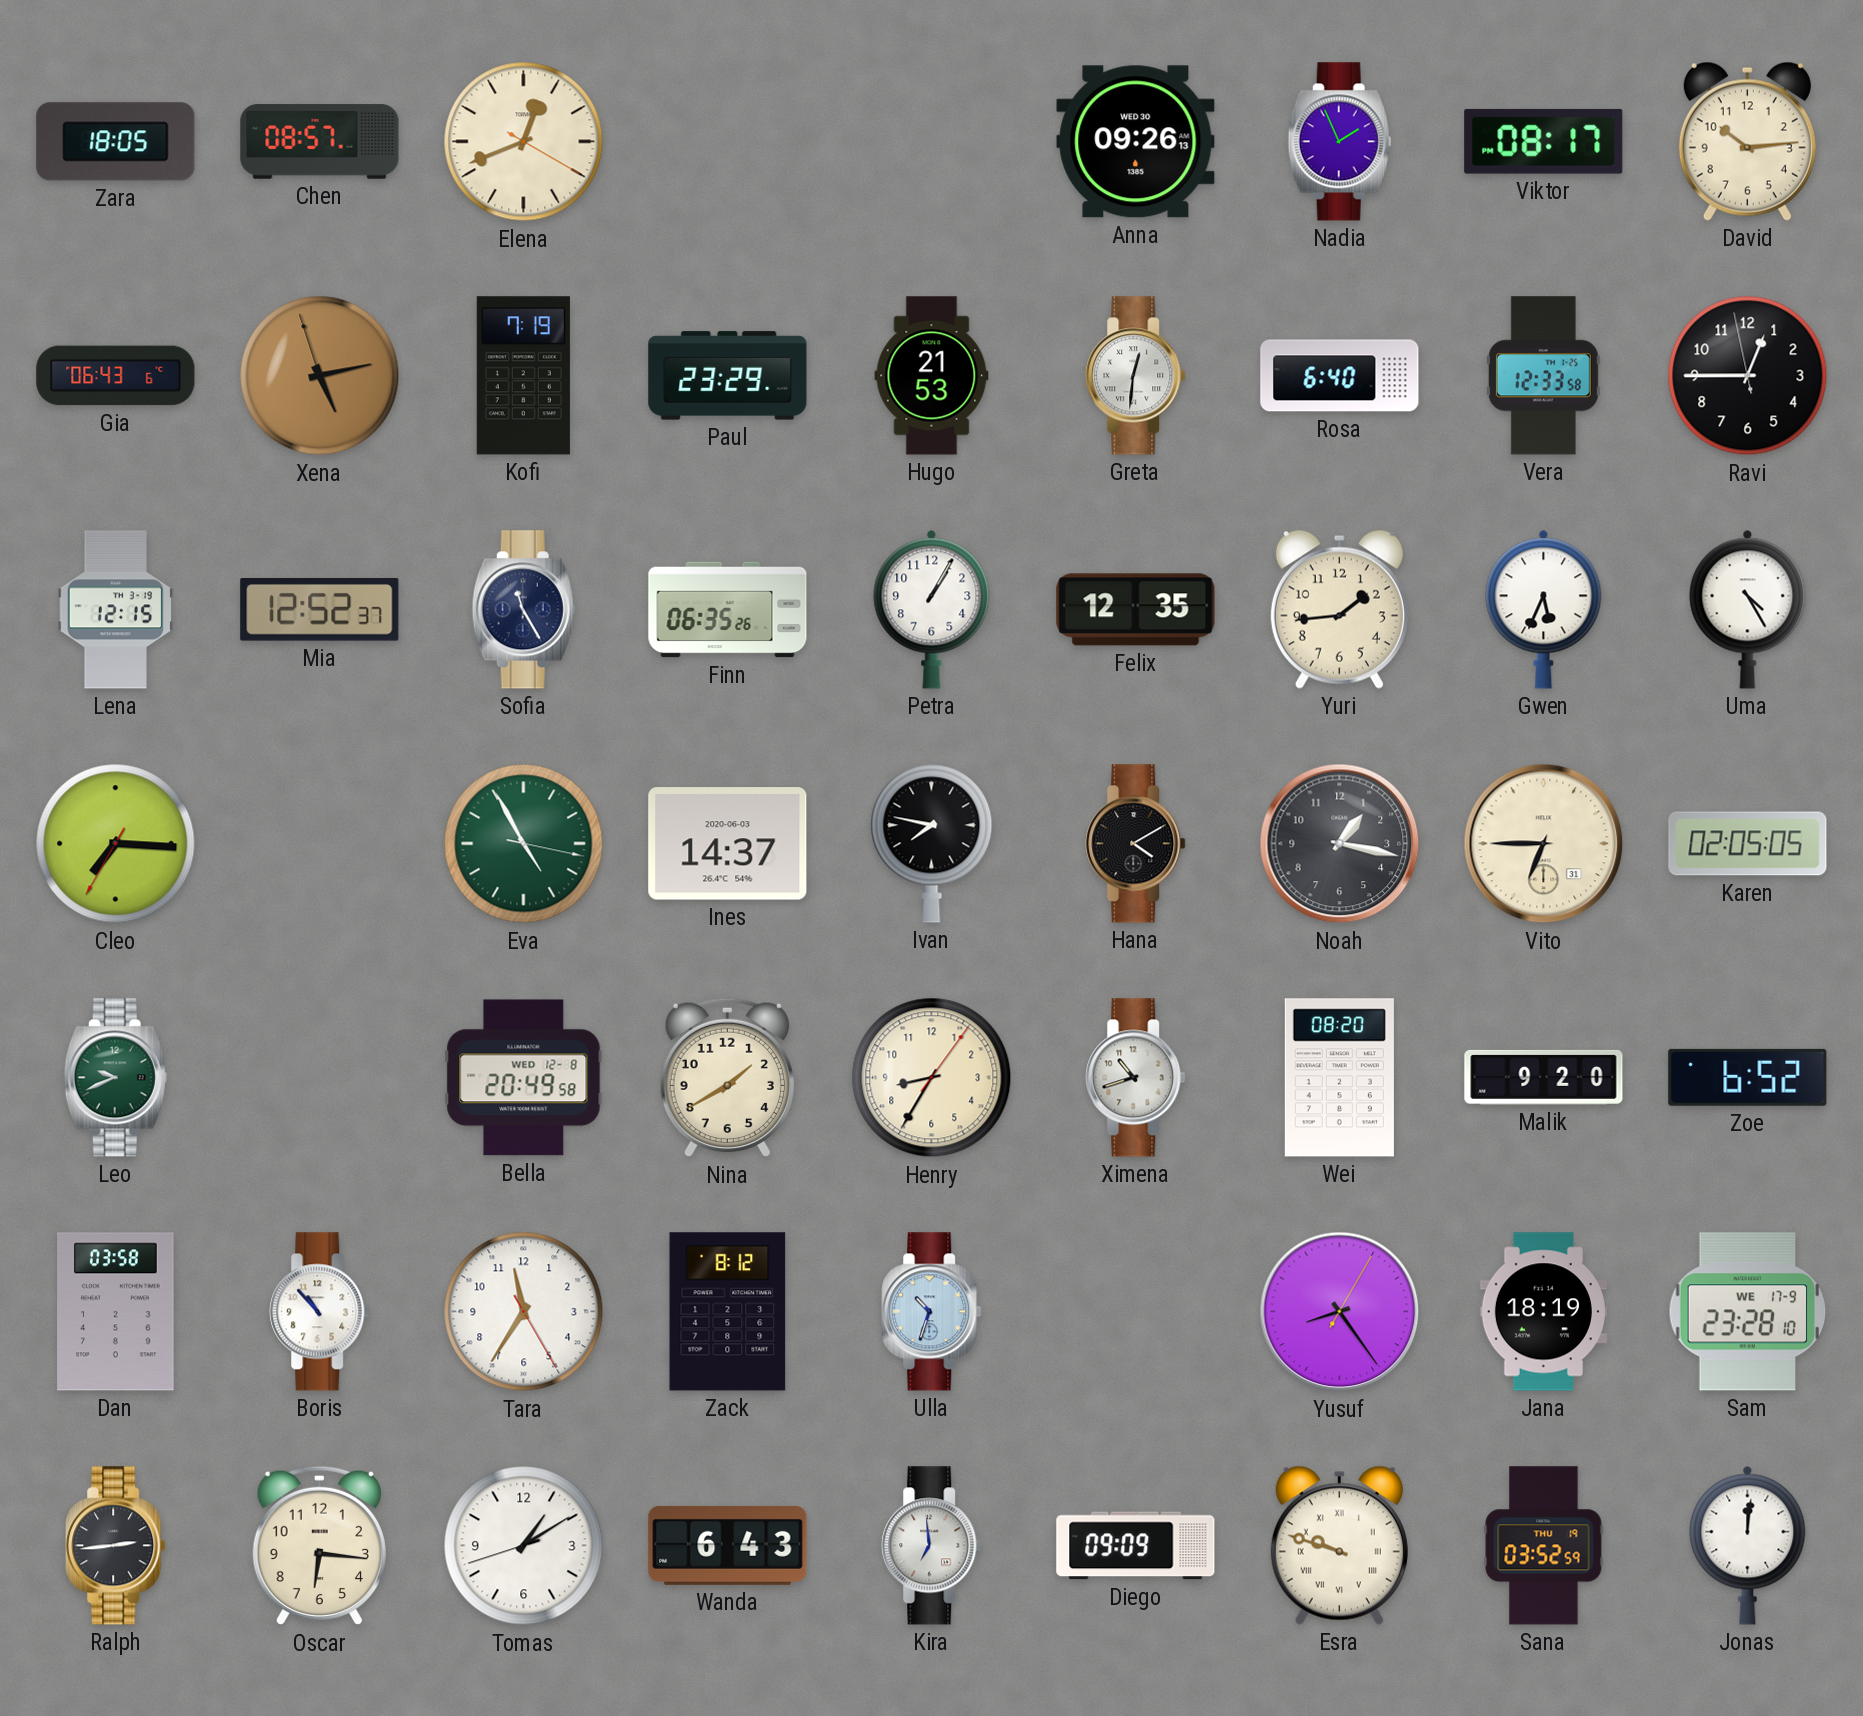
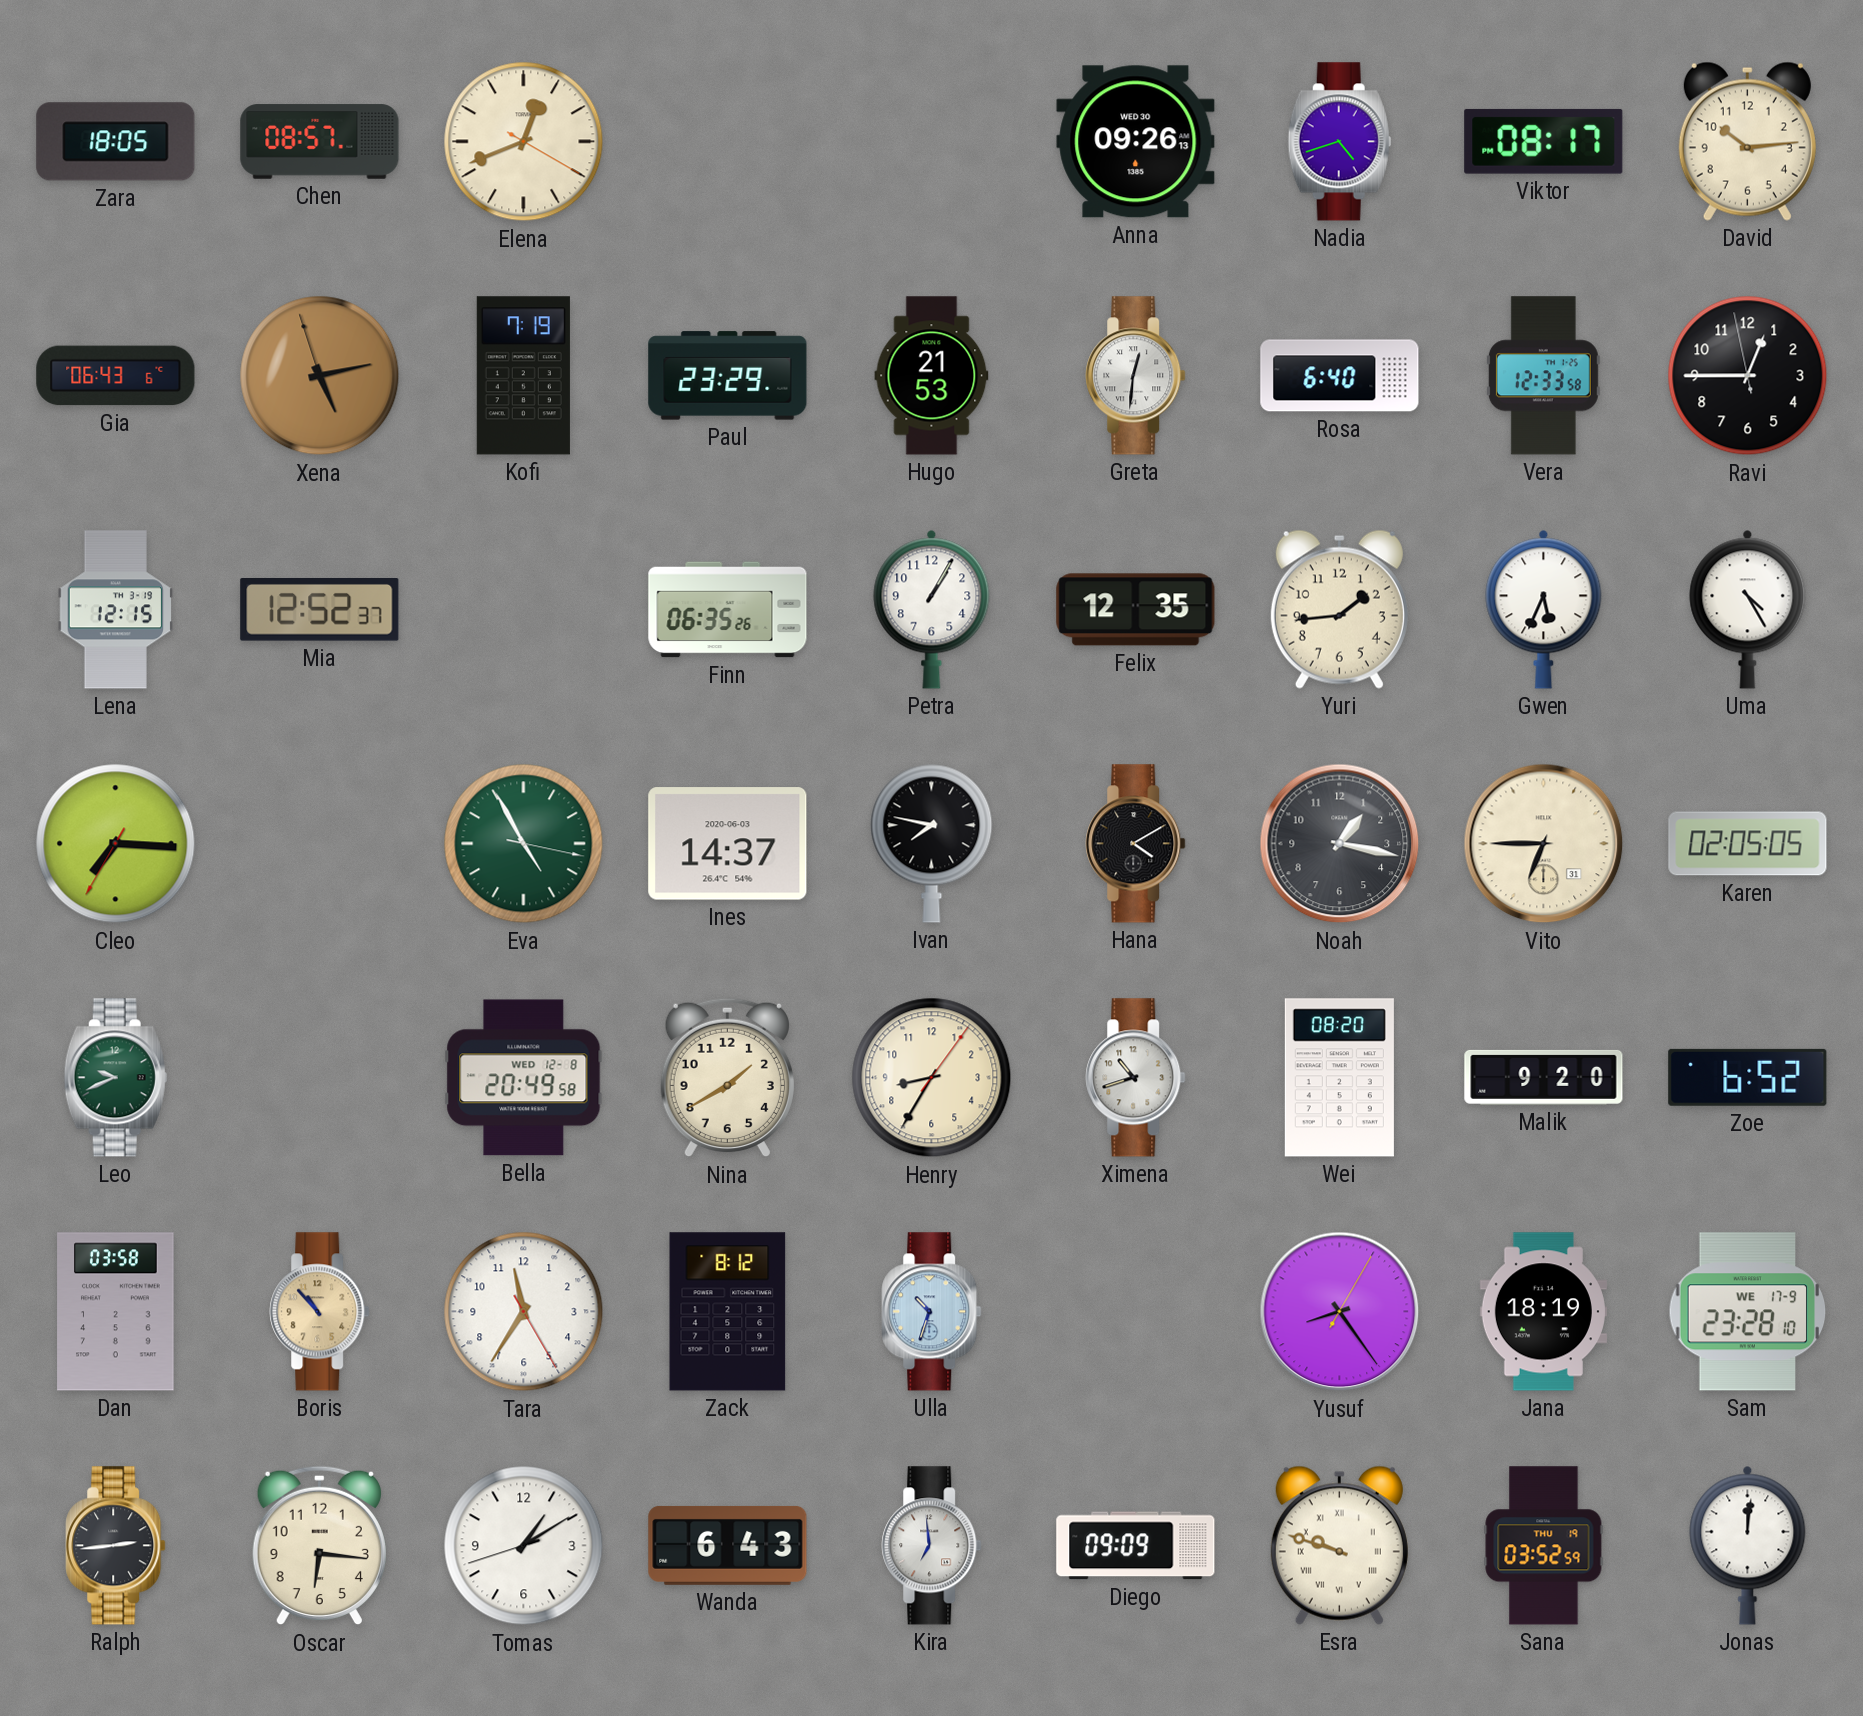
Nadia: 1:56 -> 4:42 (1339, 142)
Sofia: 11:25 -> none (523, 610)
Boris dial: white -> champagne (320, 1312)
